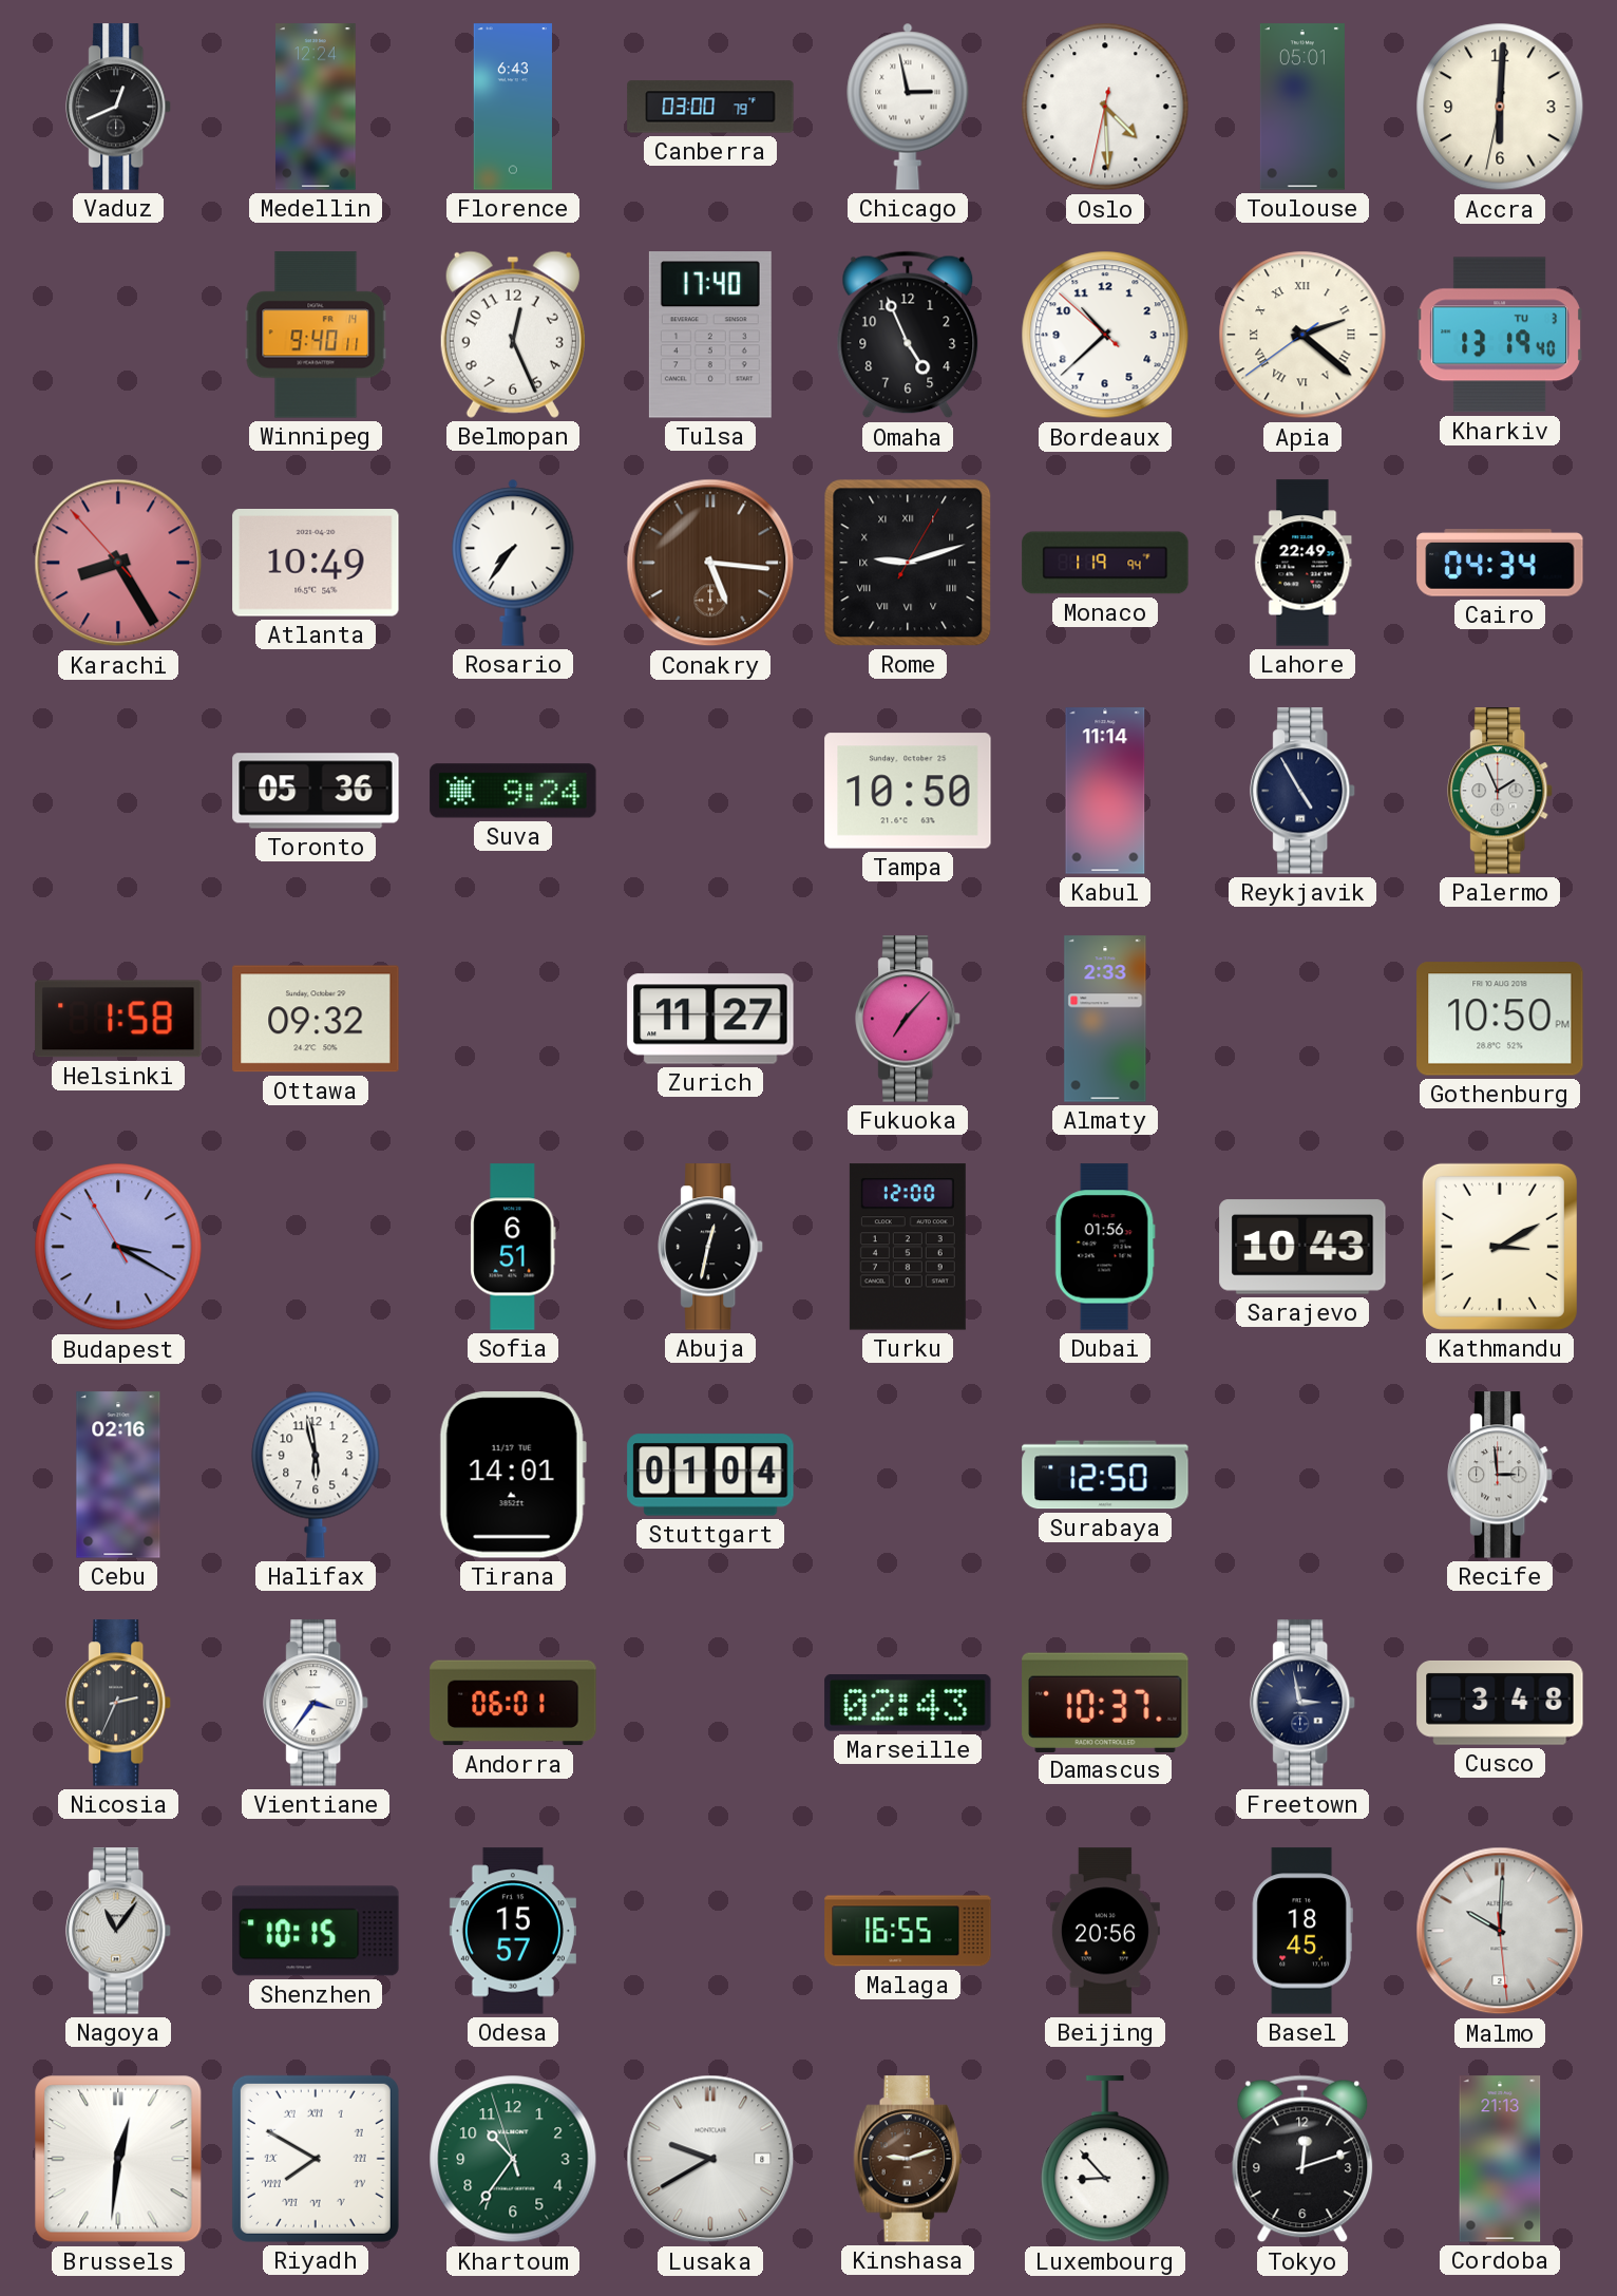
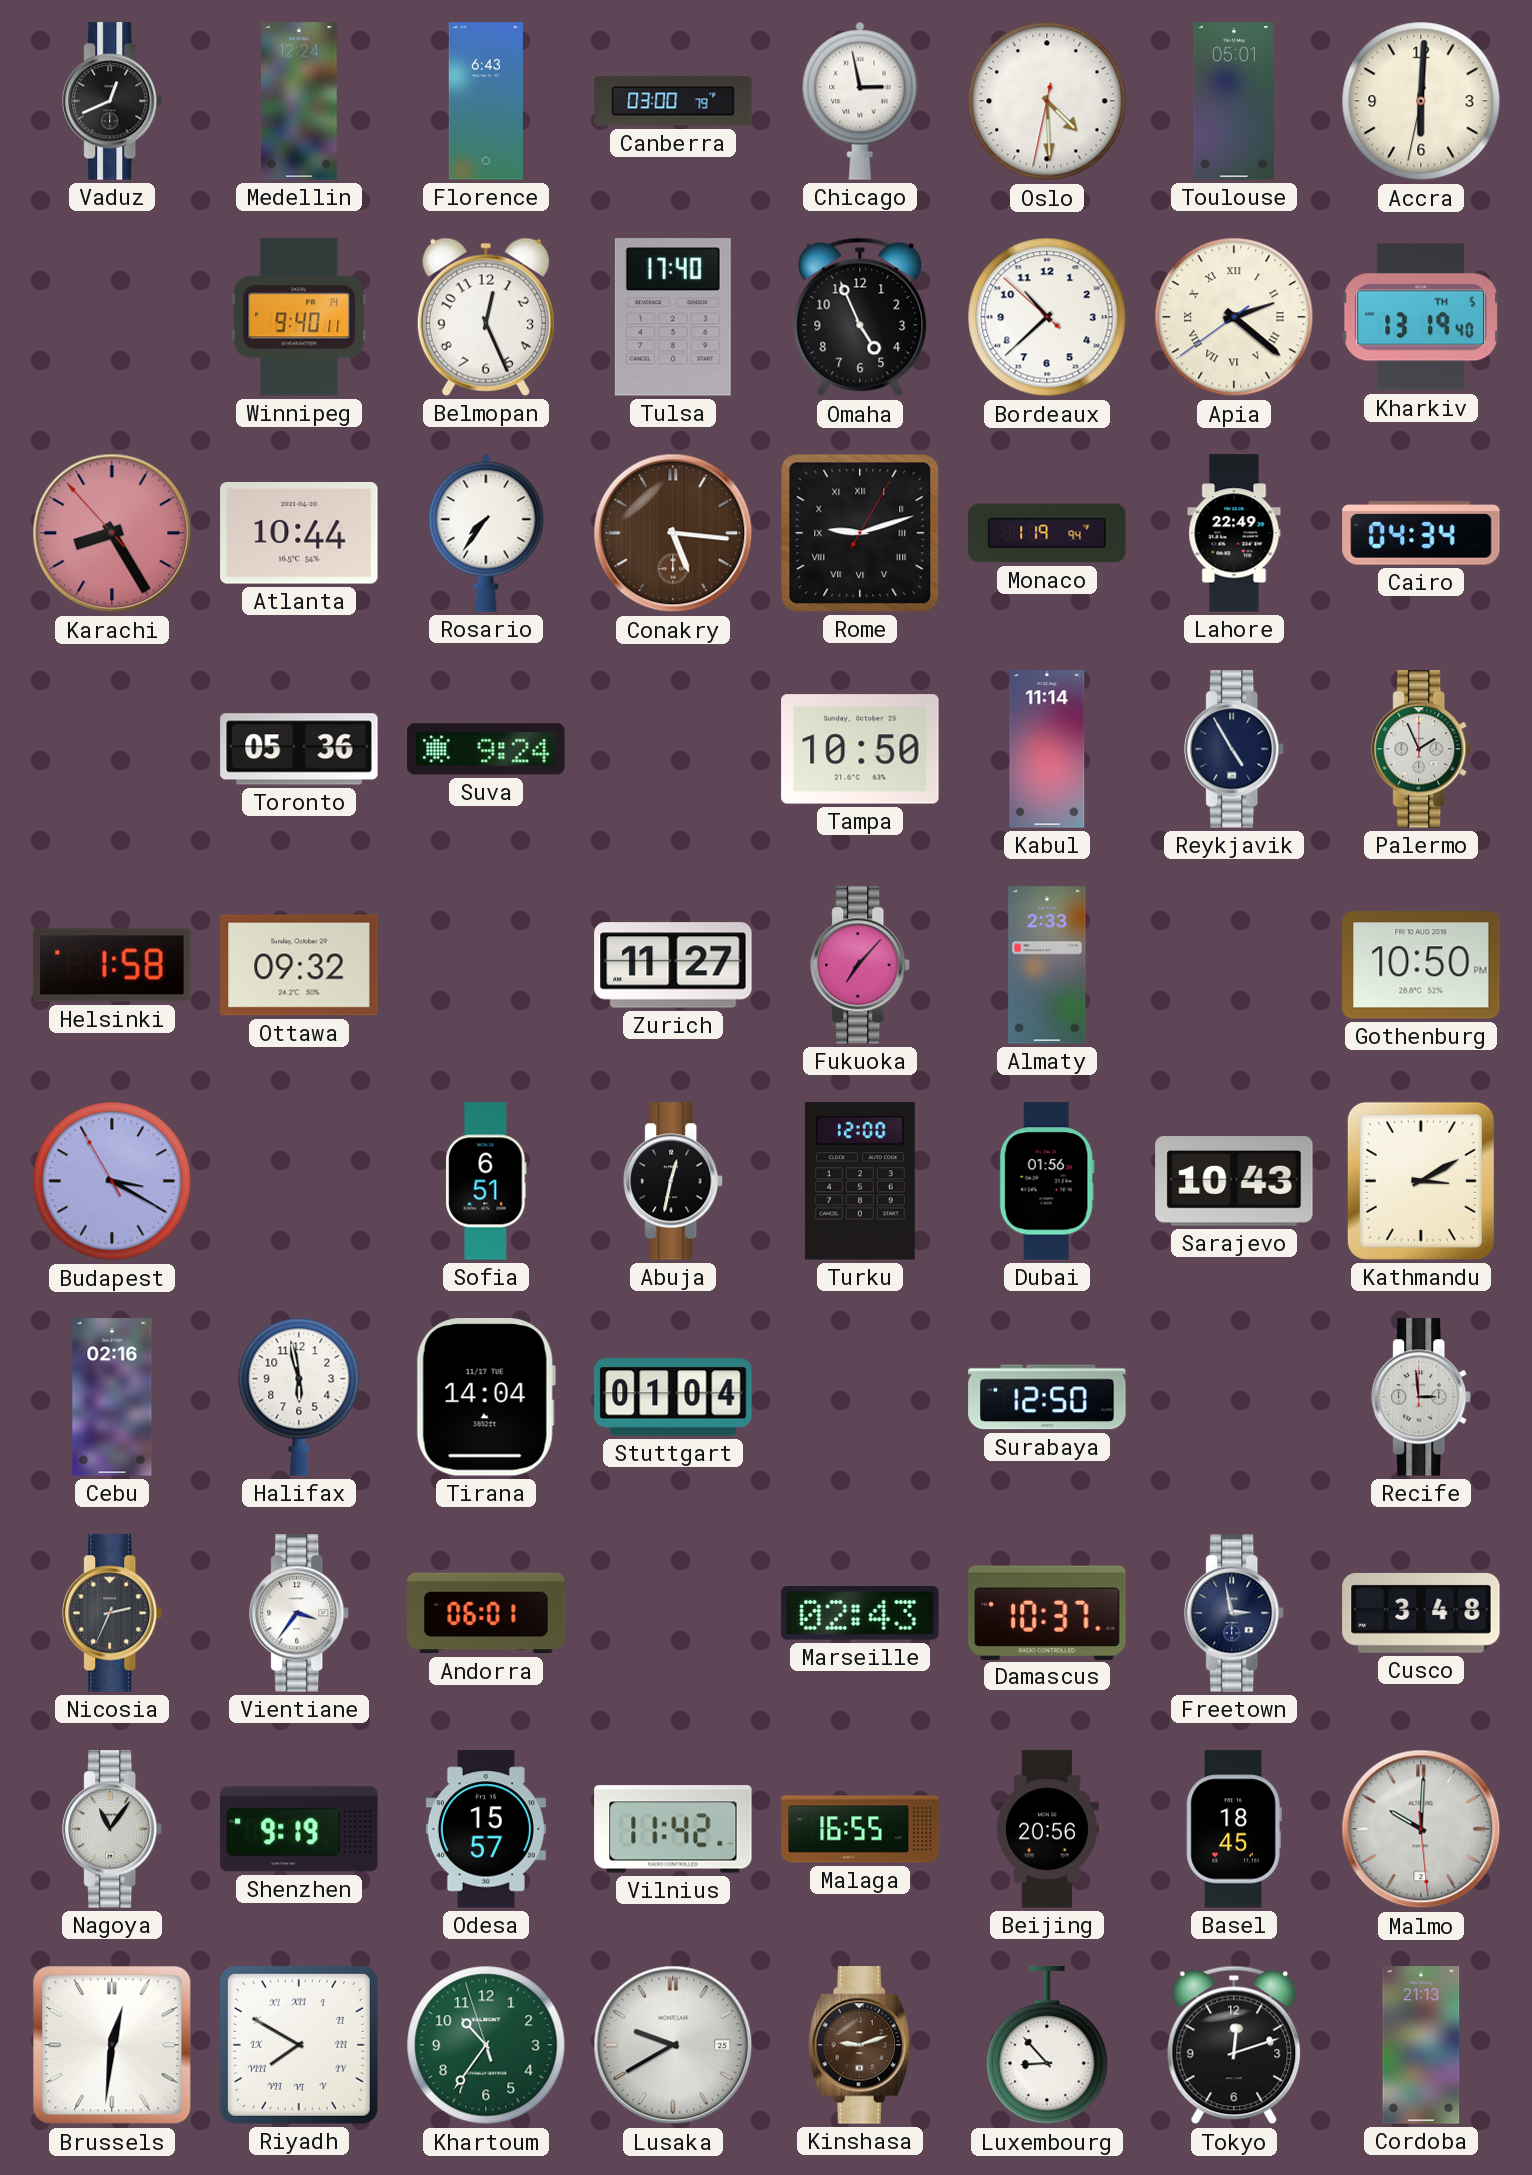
Kharkiv date: TU 3 -> TH 5 (1421, 317)
Atlanta: 10:49 -> 10:44 (299, 533)
Tirana: 14:01 -> 14:04 (486, 1397)
Shenzhen: 10:15 -> 9:19 (299, 1829)
Vilnius: none -> 11:42 (673, 1829)
Lusaka date: 8 -> 25 (673, 2045)
